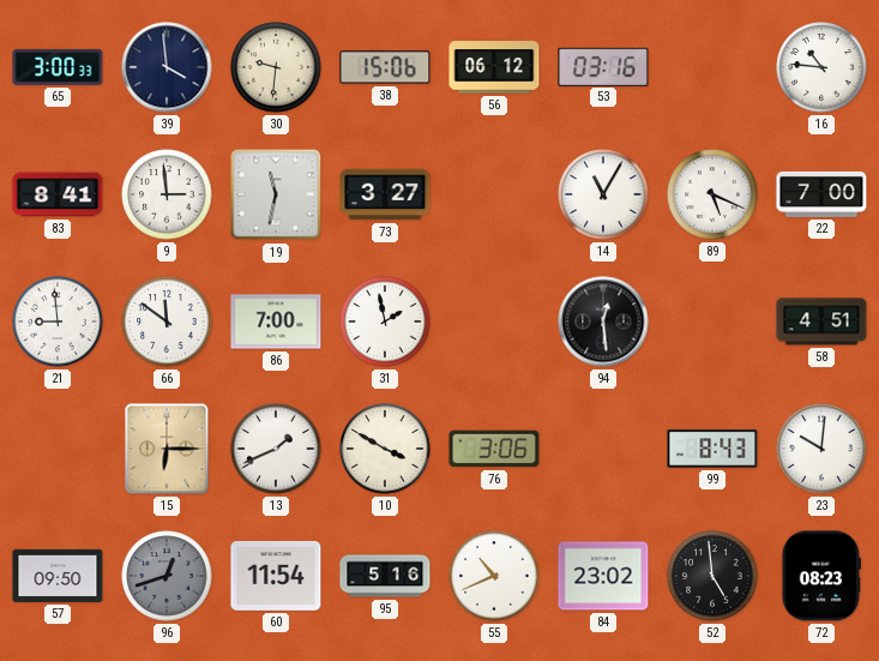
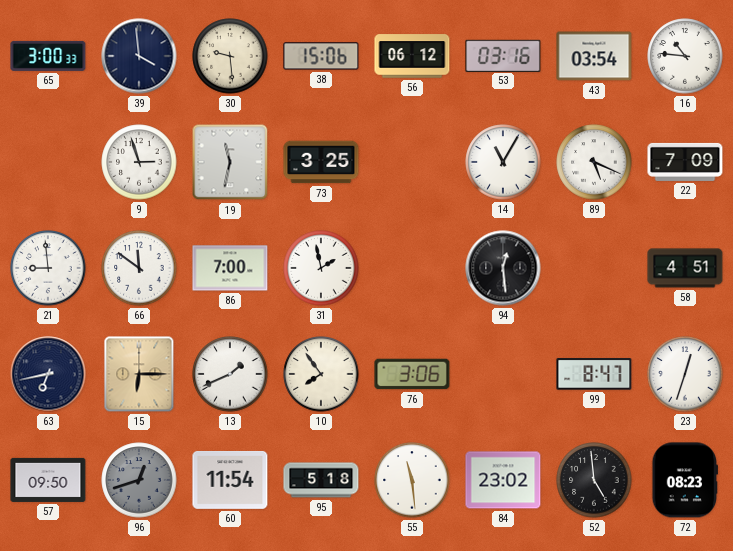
30: 9:31 -> 9:29 (230, 56)
43: none -> 03:54 (594, 56)
83: 8:41 -> none (58, 194)
9: 2:59 -> 2:57 (139, 162)
73: 3:27 -> 3:25 (321, 162)
22: 7:00 -> 7:09 (685, 162)
63: none -> 6:43 (48, 374)
10: 3:50 -> 7:54 (321, 374)
99: 8:43 -> 8:47 (594, 374)
23: 10:01 -> 12:33 (685, 374)
95: 5:16 -> 5:18 (321, 480)
55: 10:41 -> 11:29 (412, 480)
